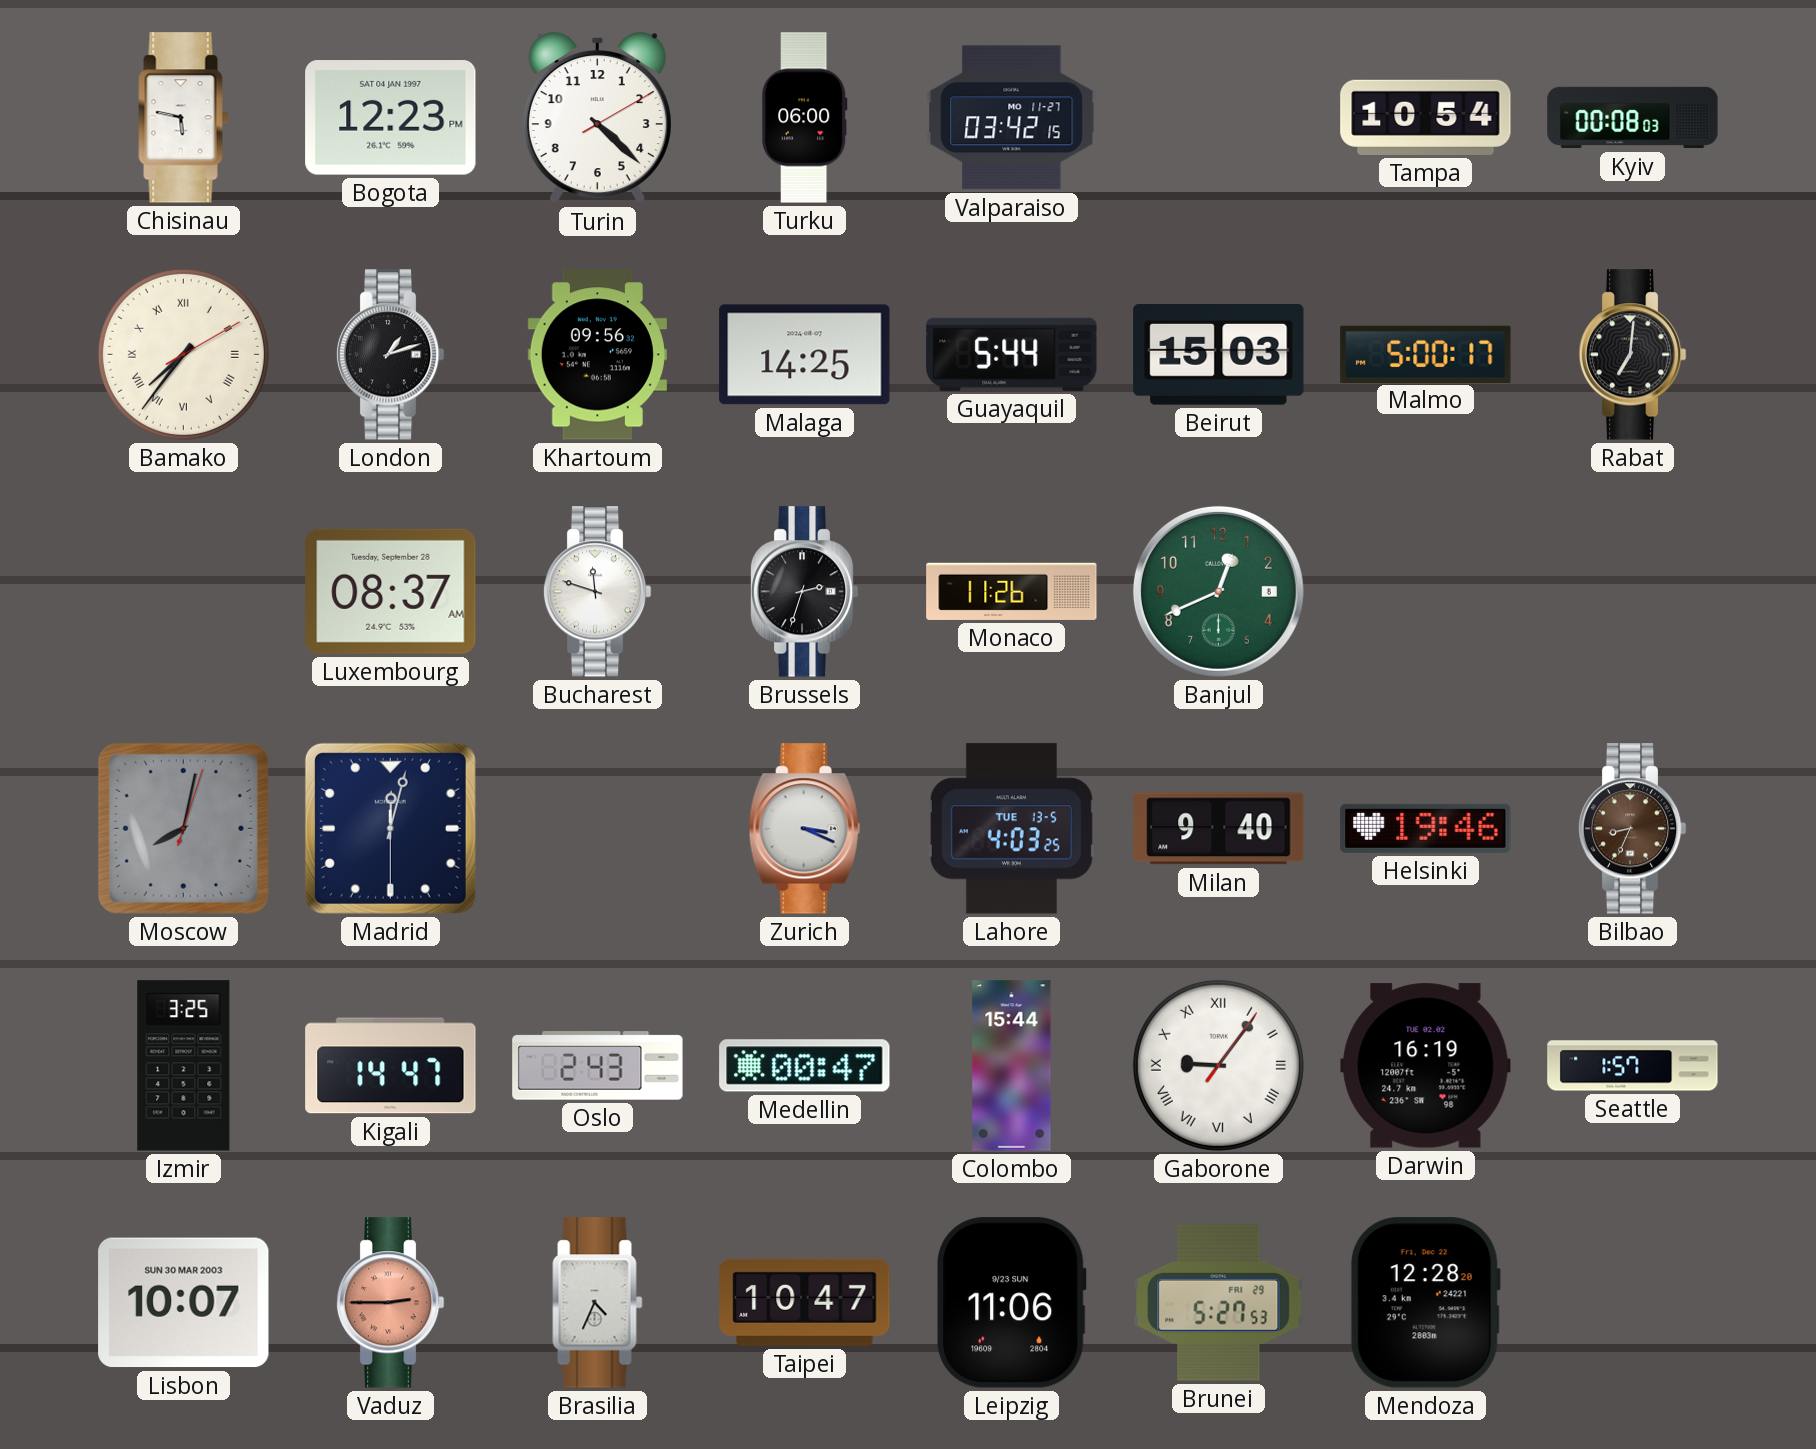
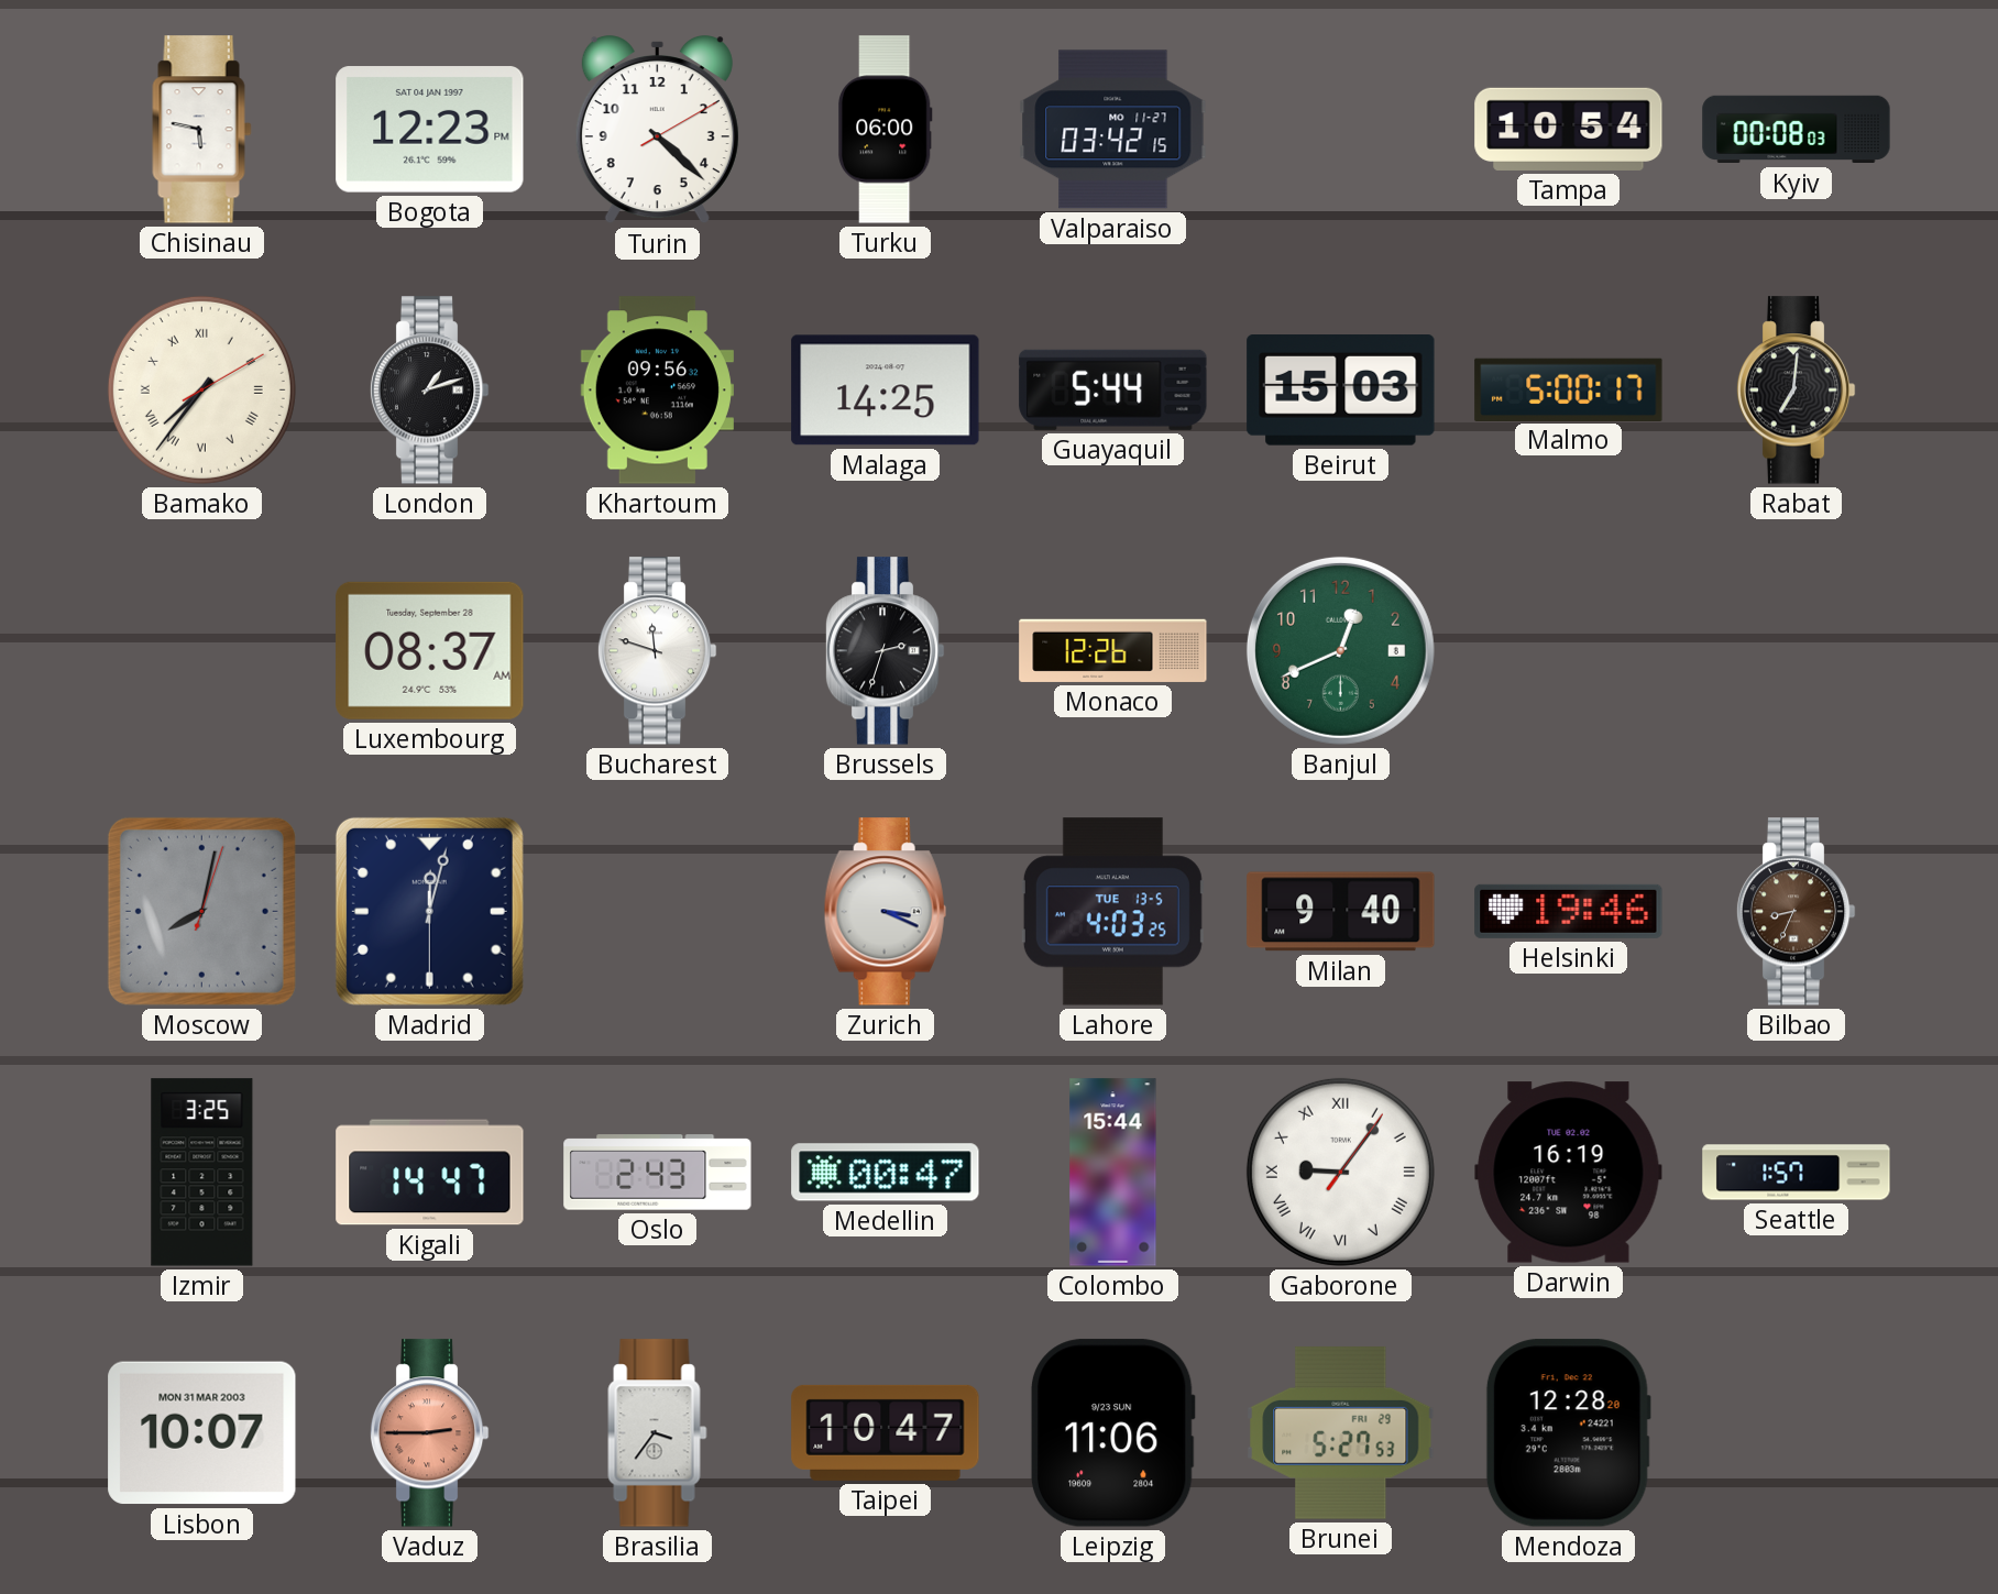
Monaco: 11:26 -> 12:26 (1113, 650)
Lisbon date: SUN 30 MAR 2003 -> MON 31 MAR 2003 (202, 1433)
Brasilia: 4:34 -> 3:36 (658, 1433)
